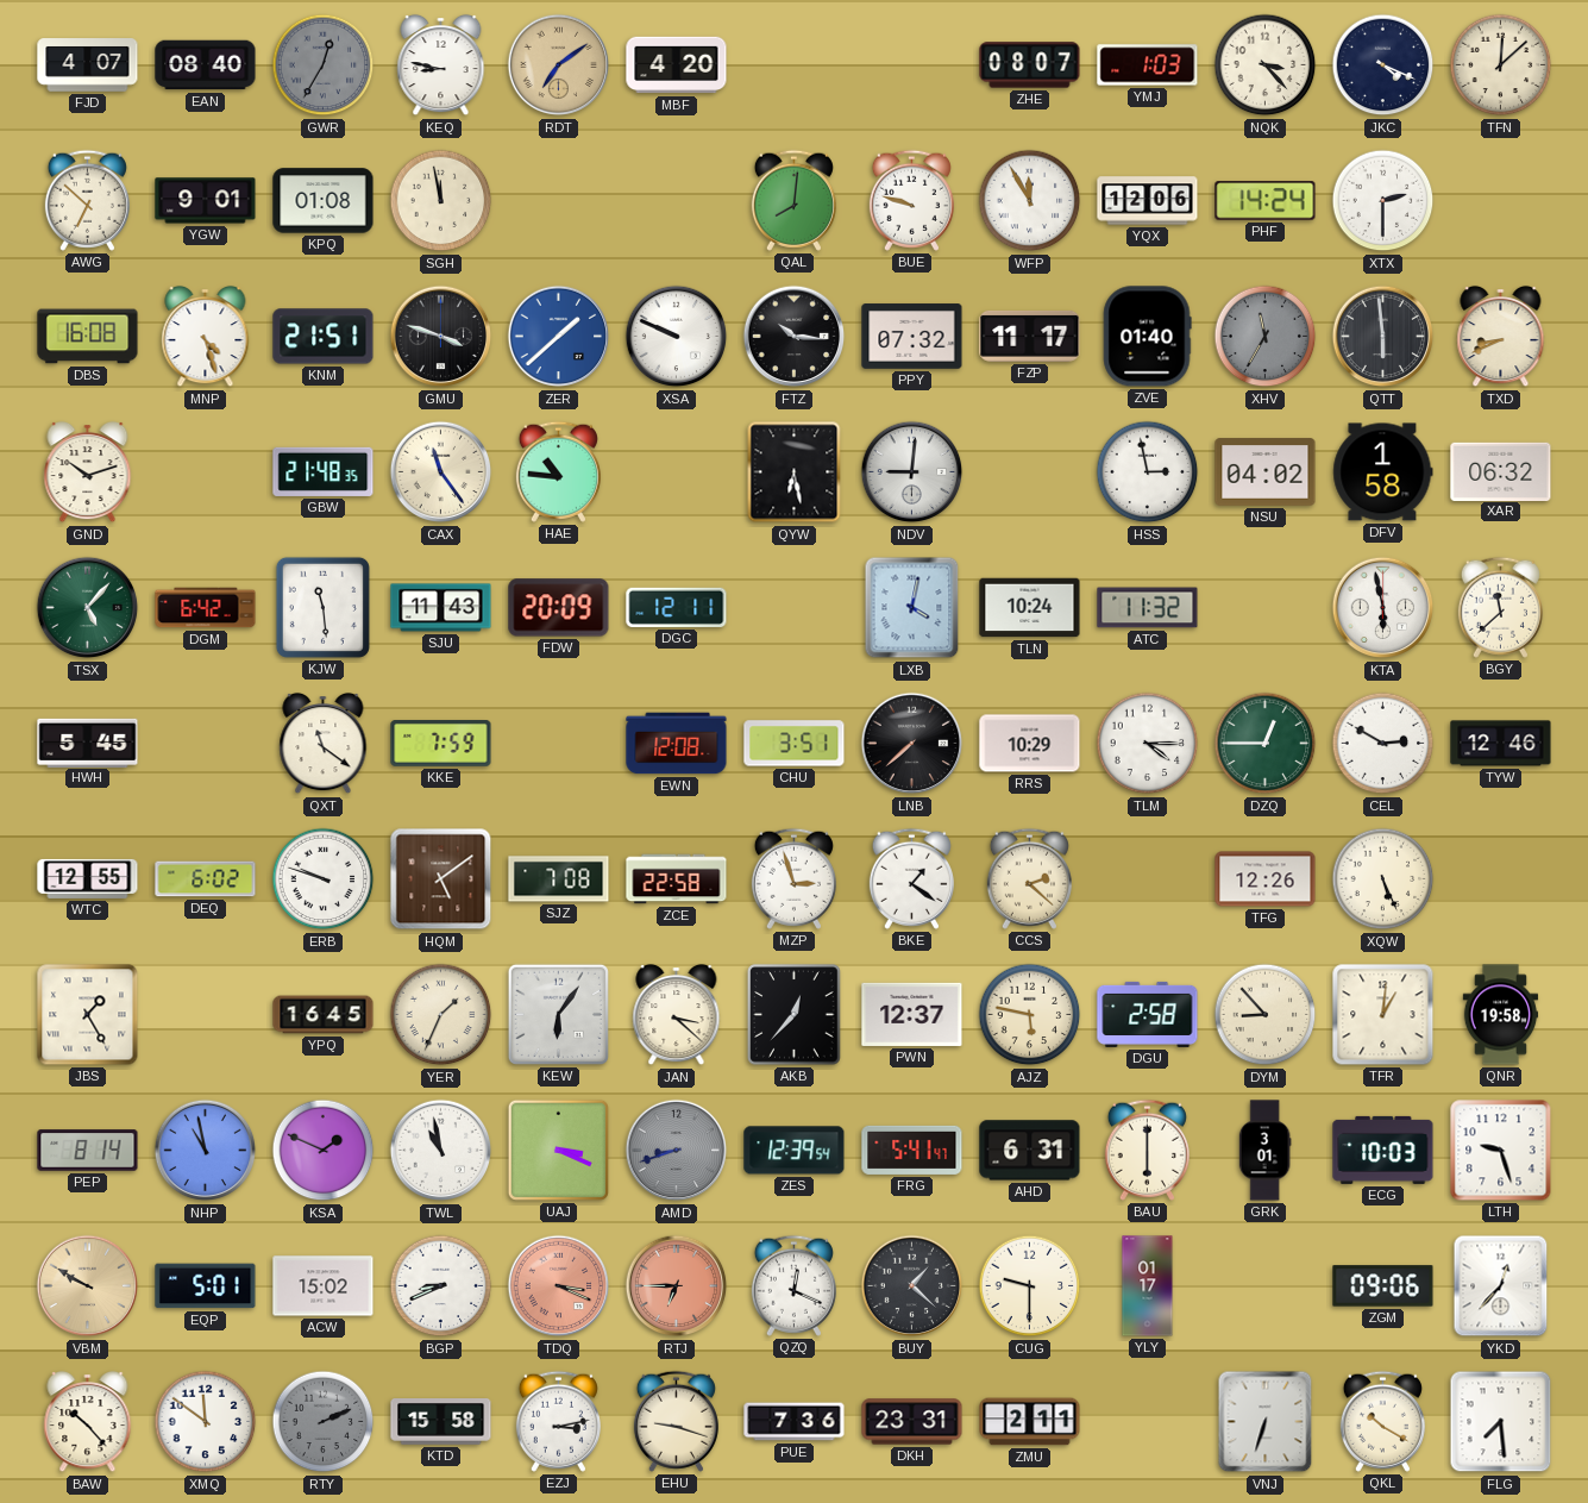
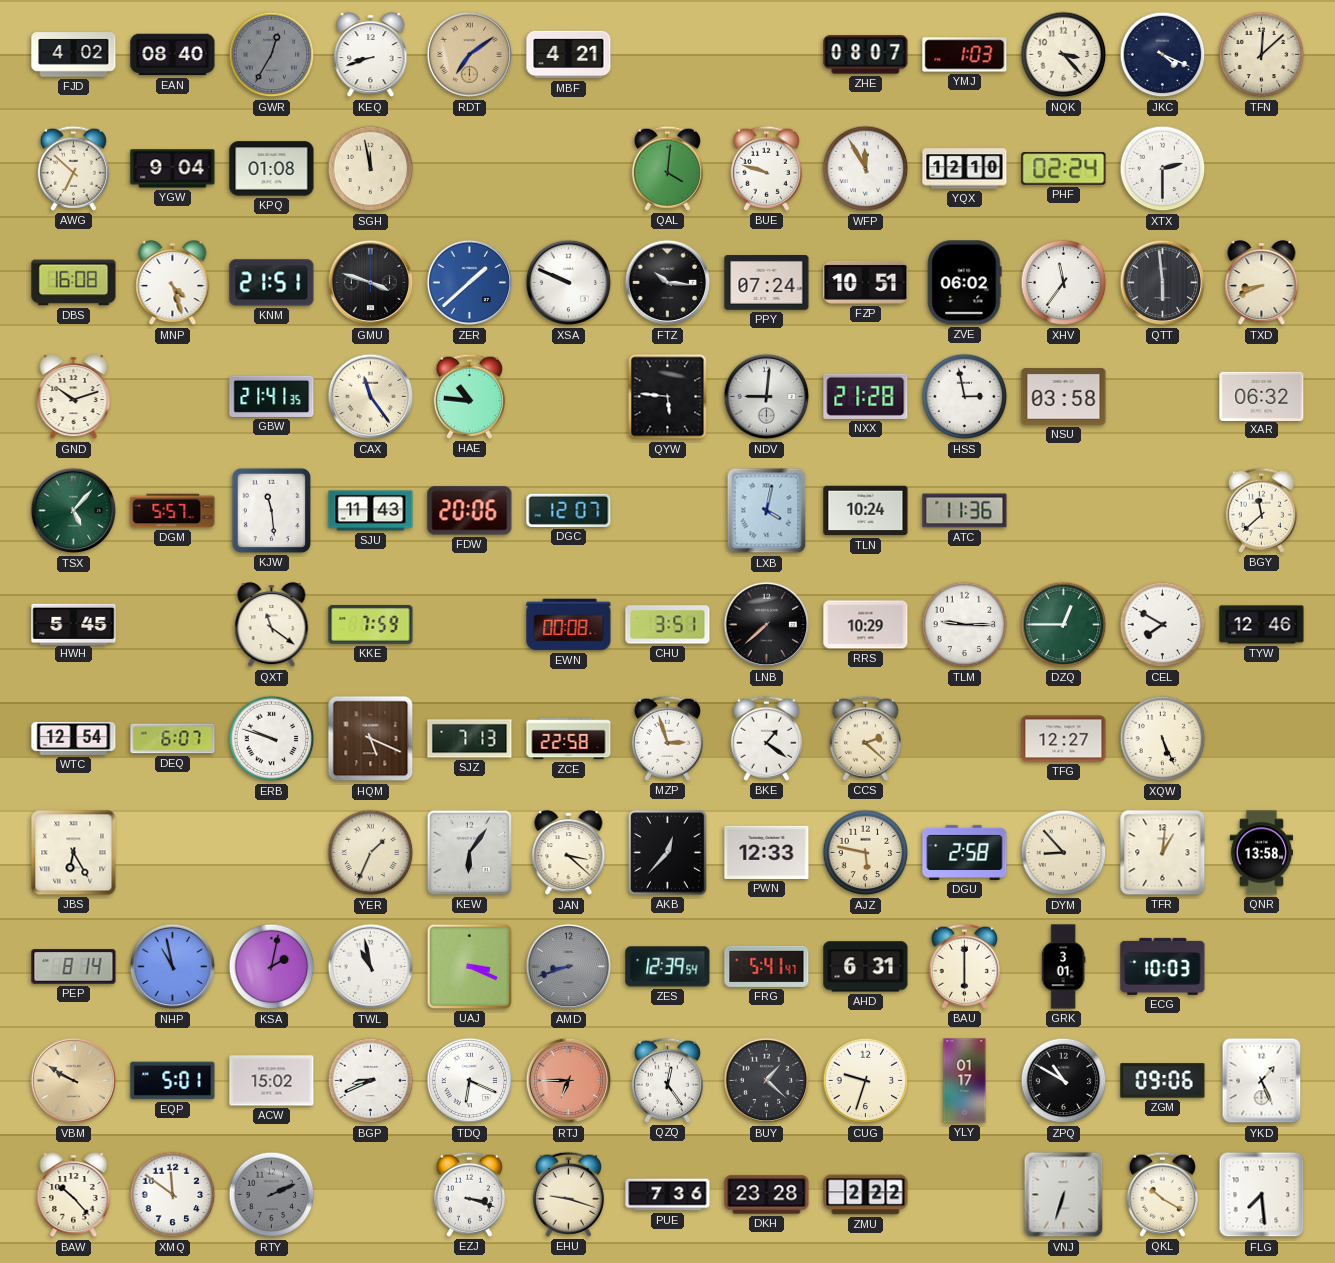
FJD: 4:07 -> 4:02 (74, 55)
KEQ: 8:47 -> 8:42 (371, 55)
MBF: 4:20 -> 4:21 (569, 55)
YGW: 9:01 -> 9:04 (173, 169)
QAL: 8:01 -> 4:01 (667, 168)
YQX: 12:06 -> 12:10 (965, 169)
PHF: 14:24 -> 02:24 (1064, 169)
PPY: 07:32 -> 07:24 (767, 283)
FZP: 11:17 -> 10:51 (866, 282)
ZVE: 01:40 -> 06:02 (965, 283)
XHV: 11:35 -> 11:36 (1064, 283)
XHV dial: grey -> white (1064, 283)
GBW: 21:48 -> 21:41 (272, 396)
QYW: 6:28 -> 5:46 (668, 397)
NXX: none -> 21:28 (866, 396)
NSU: 04:02 -> 03:58 (1064, 397)
DFV: 1:58 -> none (1383, 472)
DGM: 6:42 -> 5:57 (173, 511)
FDW: 20:09 -> 20:06 (470, 511)
DGC: 12:11 -> 12:07 (569, 510)
ATC: 11:32 -> 11:36 (965, 511)
KTA: 5:58 -> none (1383, 608)
EWN: 12:08 -> 00:08 (569, 625)
TLM: 4:15 -> 9:15 (965, 625)
CEL: 2:50 -> 7:50 (1163, 625)
WTC: 12:55 -> 12:54 (74, 738)
DEQ: 6:02 -> 6:07 (173, 739)
HQM: 5:09 -> 5:19 (371, 739)
SJZ: 7:08 -> 7:13 (470, 739)
TFG: 12:26 -> 12:27 (1064, 739)
JBS: 1:25 -> 6:25 (74, 853)
YPQ: 16:45 -> none (324, 1015)
PWN: 12:37 -> 12:33 (767, 852)
QNR: 19:58 -> 13:58 (1262, 853)
KSA: 1:49 -> 2:02 (272, 967)
LTH: 9:27 -> none (1501, 1151)
TDQ: 3:19 -> 6:19 (470, 1081)
TDQ dial: salmon -> white (470, 1081)
QZQ: 12:19 -> 12:24 (667, 1080)
CUG: 9:30 -> 9:33 (866, 1081)
ZPQ: none -> 10:50 (1064, 1081)
YKD: 12:37 -> 1:26 (1262, 1081)
KTD: 15:58 -> none (441, 1422)
EZJ: 3:13 -> 3:18 (469, 1194)
DKH: 23:31 -> 23:28 (767, 1195)
ZMU: 2:11 -> 2:22 (866, 1195)
